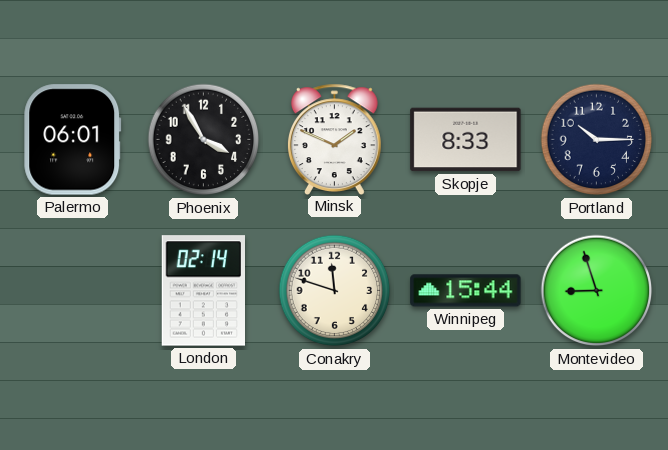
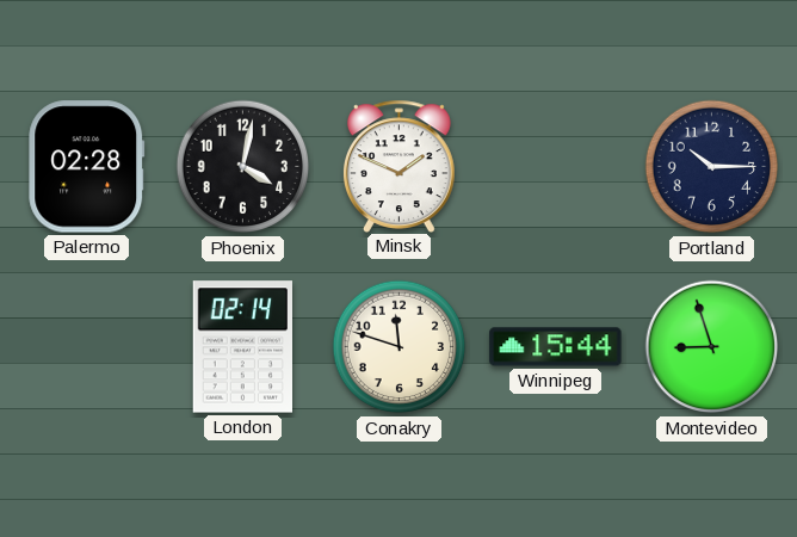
Palermo: 06:01 -> 02:28 (87, 167)
Phoenix: 3:55 -> 4:02 (243, 167)
Skopje: 8:33 -> none (466, 140)
